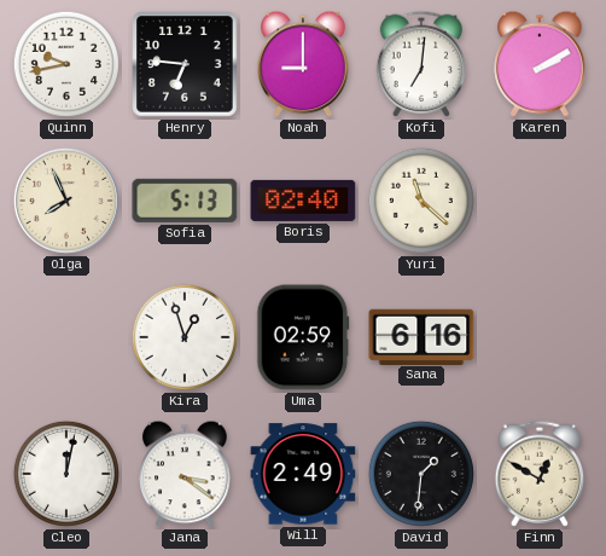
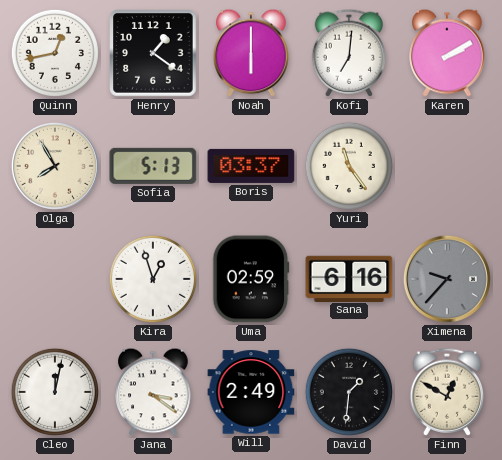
Quinn: 9:43 -> 12:43 (55, 53)
Henry: 6:46 -> 1:21 (153, 53)
Noah: 9:00 -> 6:00 (251, 53)
Olga: 7:56 -> 7:55 (55, 166)
Boris: 02:40 -> 03:37 (251, 166)
Yuri: 11:22 -> 11:24 (349, 166)
Ximena: none -> 9:37 (447, 279)
